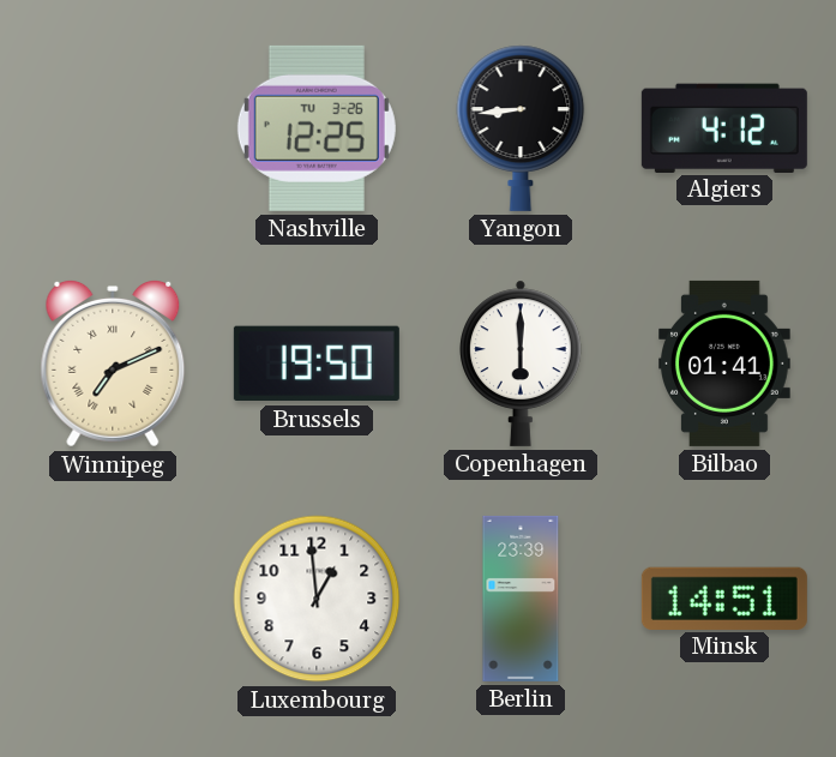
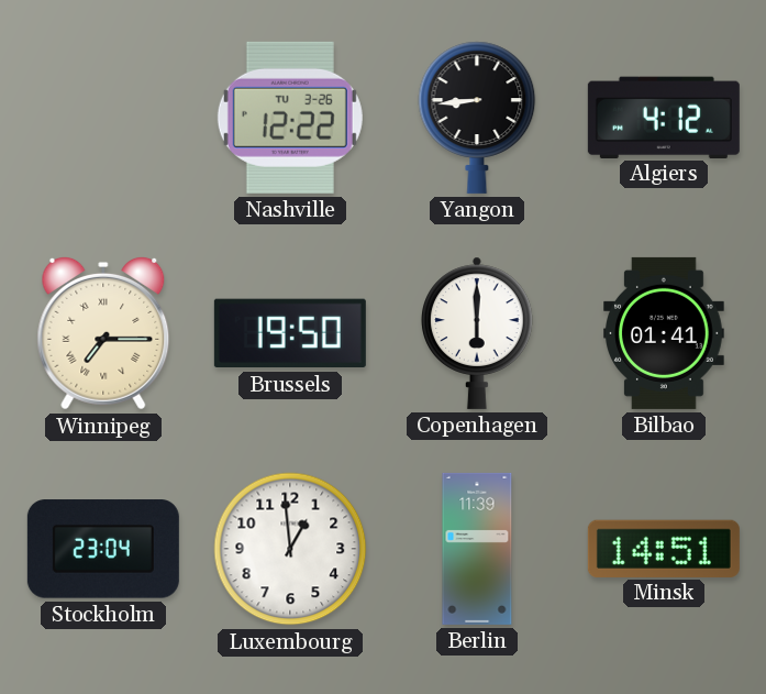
Nashville: 12:25 -> 12:22 (290, 118)
Winnipeg: 7:11 -> 7:15 (103, 333)
Stockholm: none -> 23:04 (103, 549)
Berlin: 23:39 -> 11:39 (477, 549)
